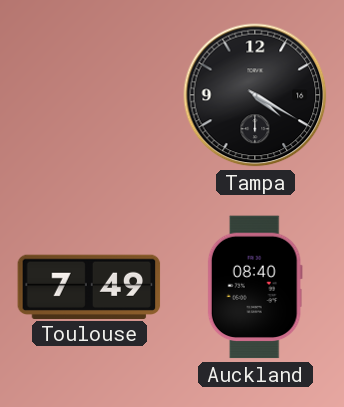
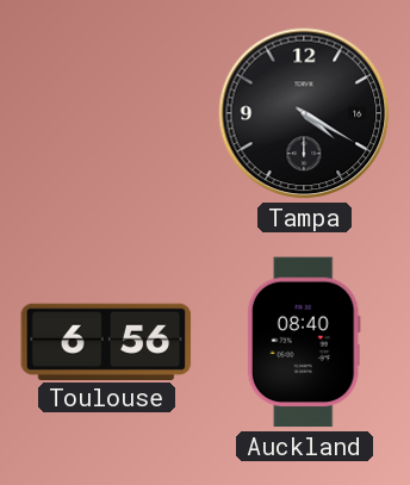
Toulouse: 7:49 -> 6:56 (106, 341)
